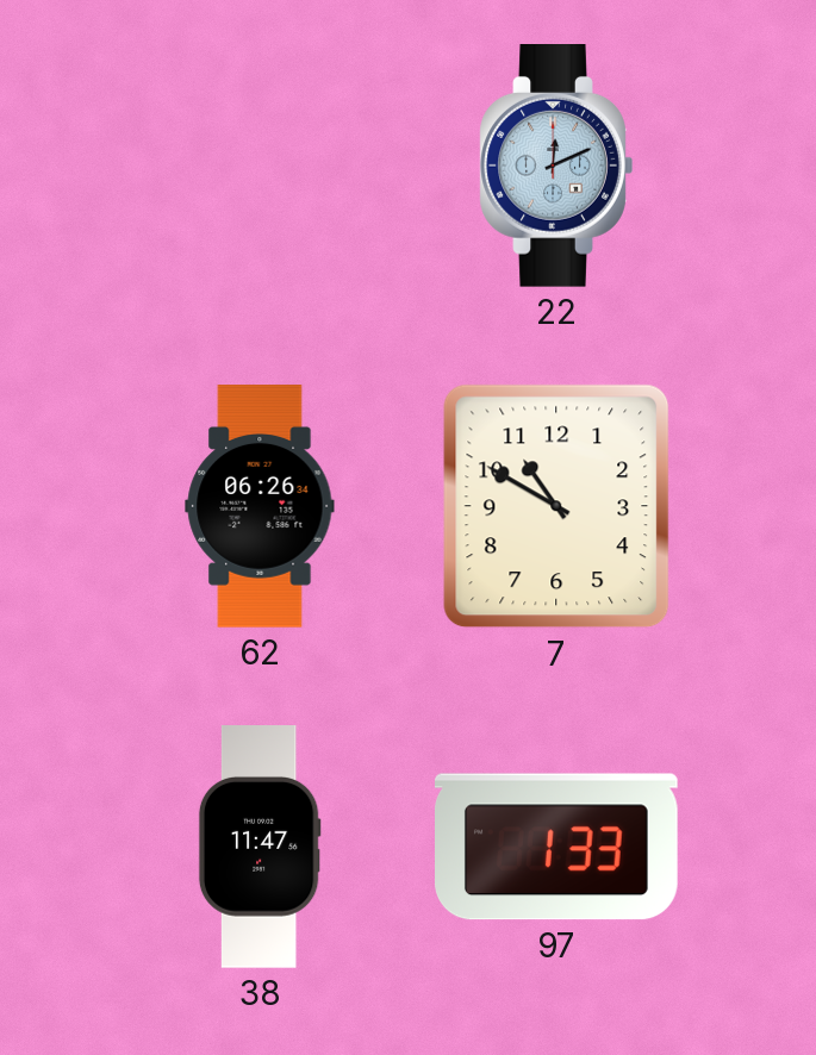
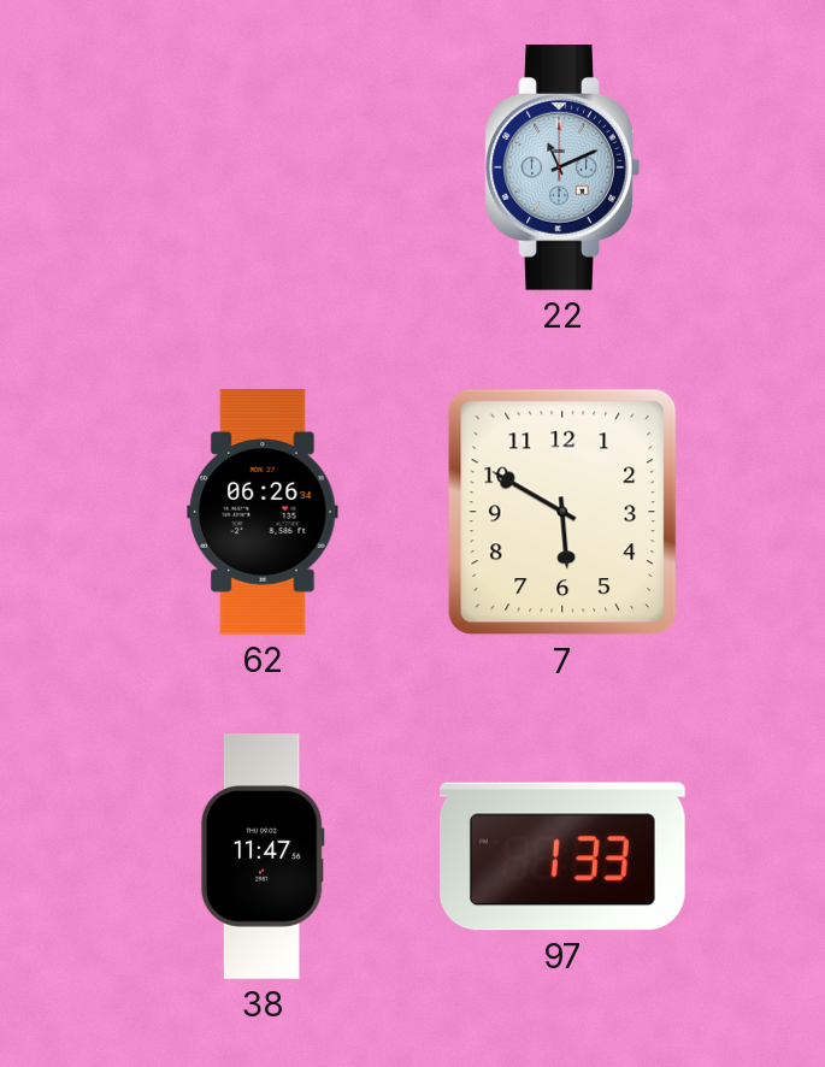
22: 12:11 -> 11:11 (562, 169)
7: 10:50 -> 5:50 (562, 512)
